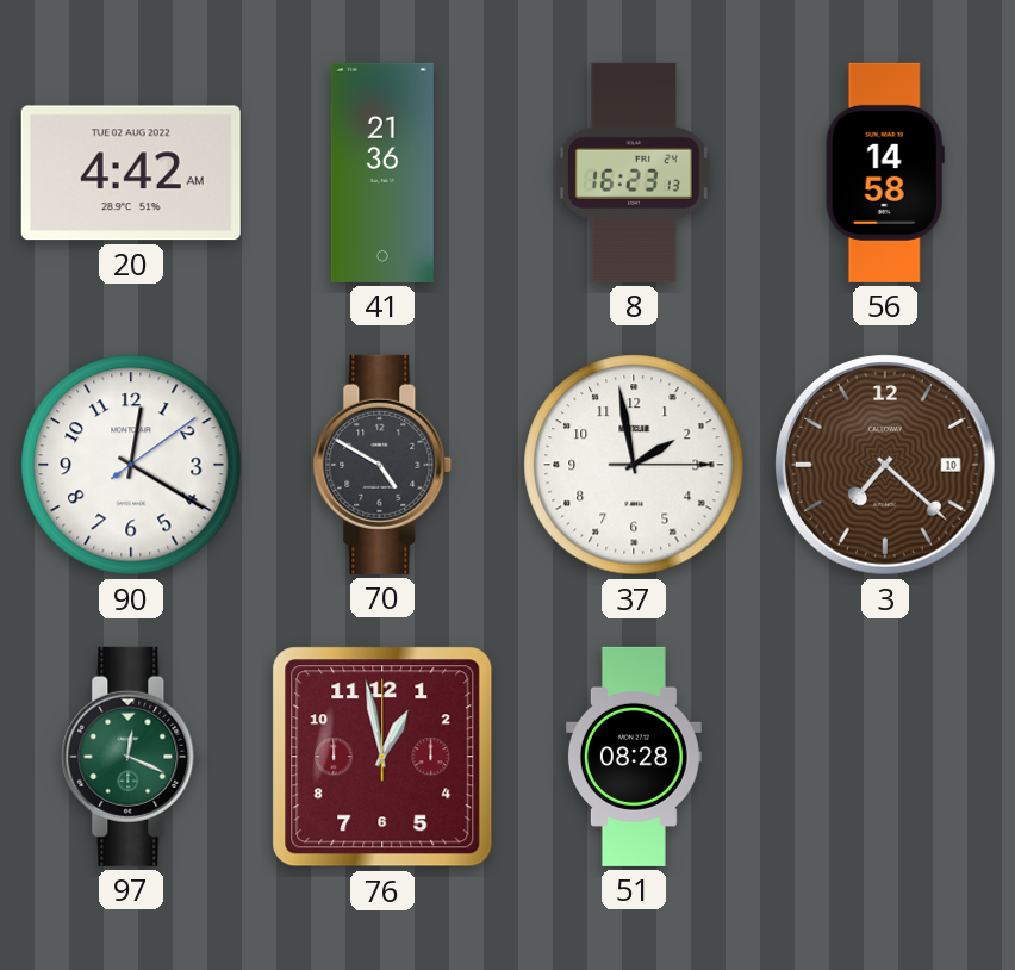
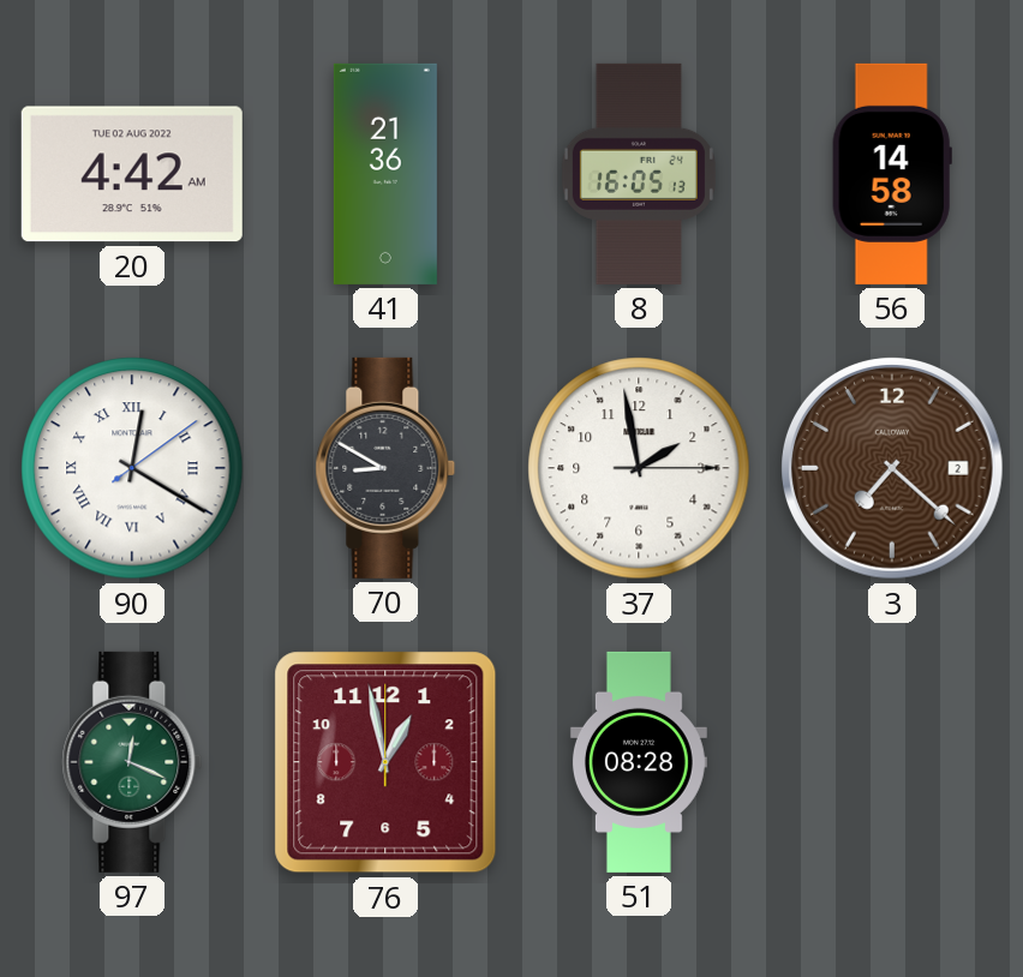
8: 16:23 -> 16:05 (639, 174)
90 numerals: Arabic -> Roman (132, 468)
70: 4:50 -> 8:50 (385, 468)
3 date: 10 -> 2 (893, 469)
